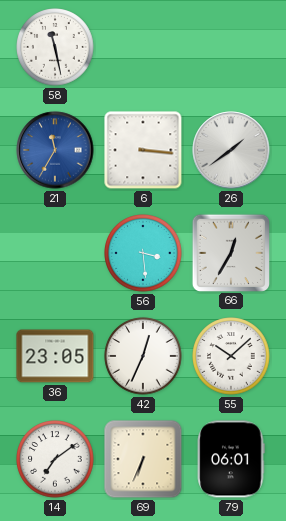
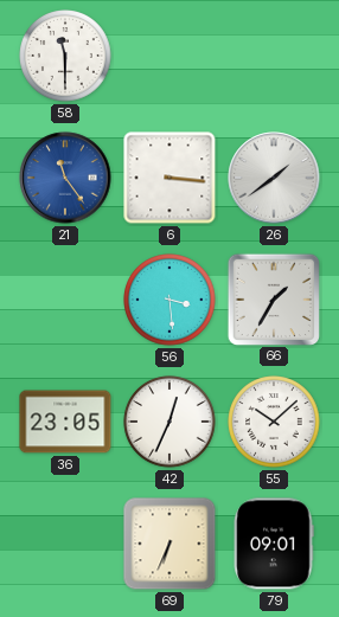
58: 11:28 -> 11:30 (65, 56)
21: 11:35 -> 11:24 (65, 178)
66: 12:35 -> 1:35 (273, 298)
14: 7:09 -> none (55, 459)
79: 06:01 -> 09:01 (274, 544)
